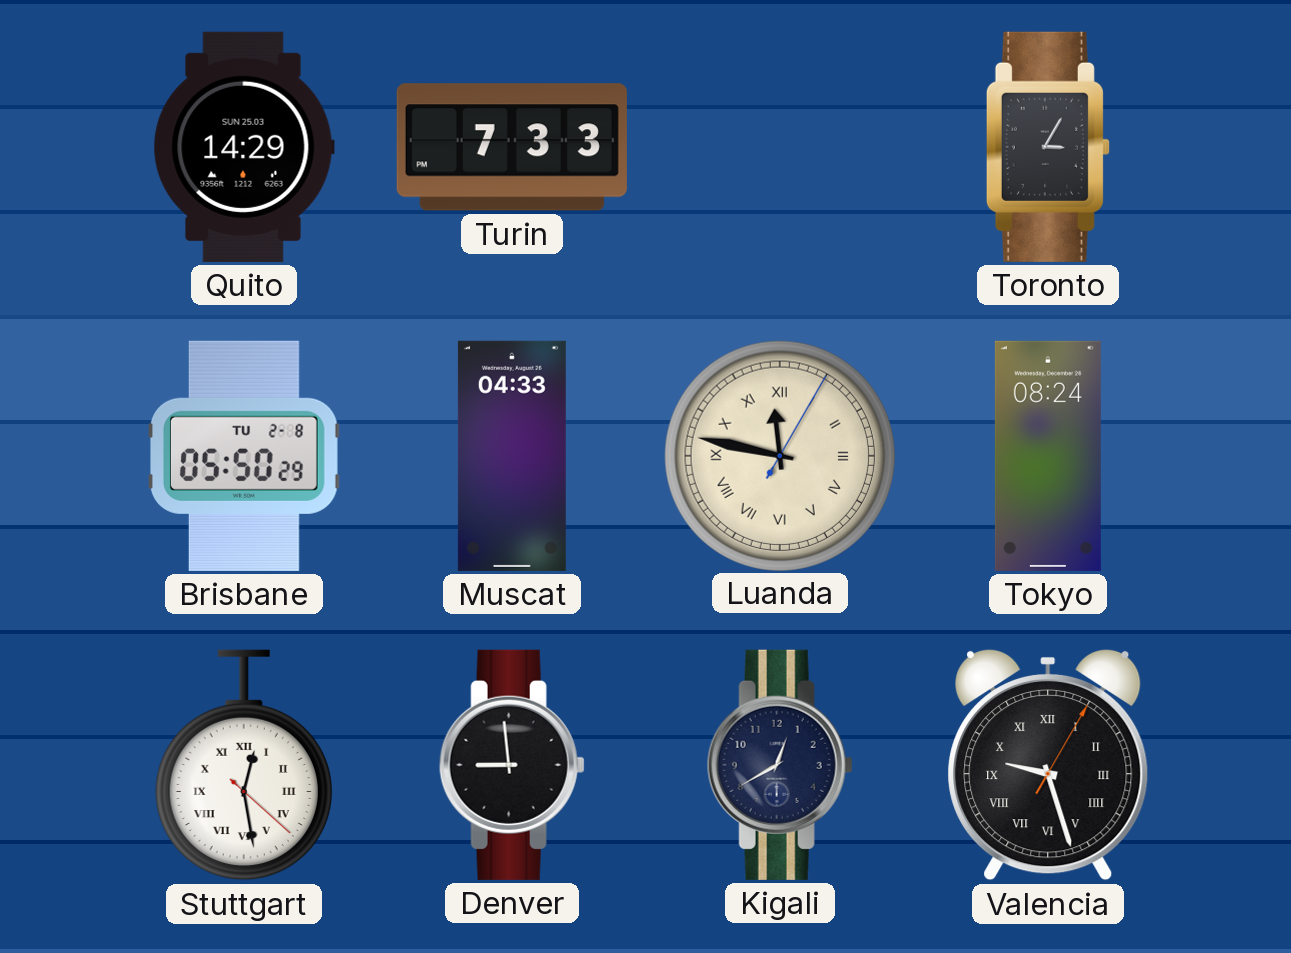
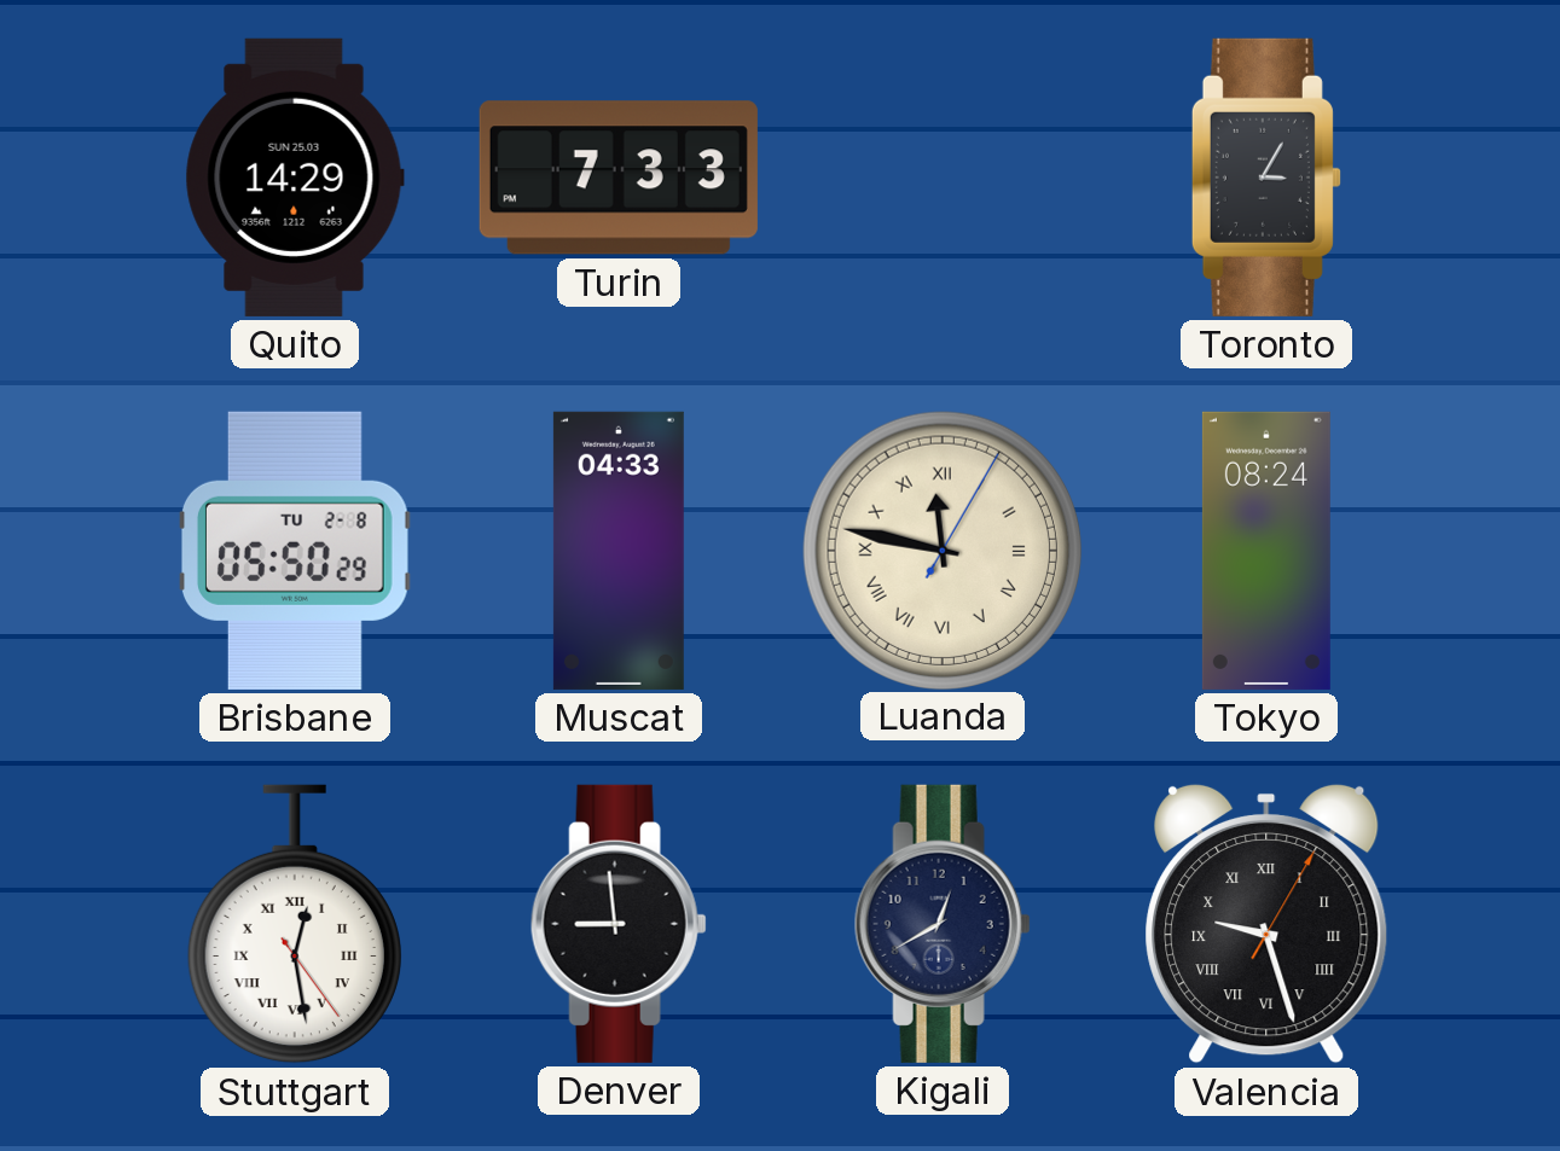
Stuttgart: 12:28:22 -> 12:28:24 (295, 924)
